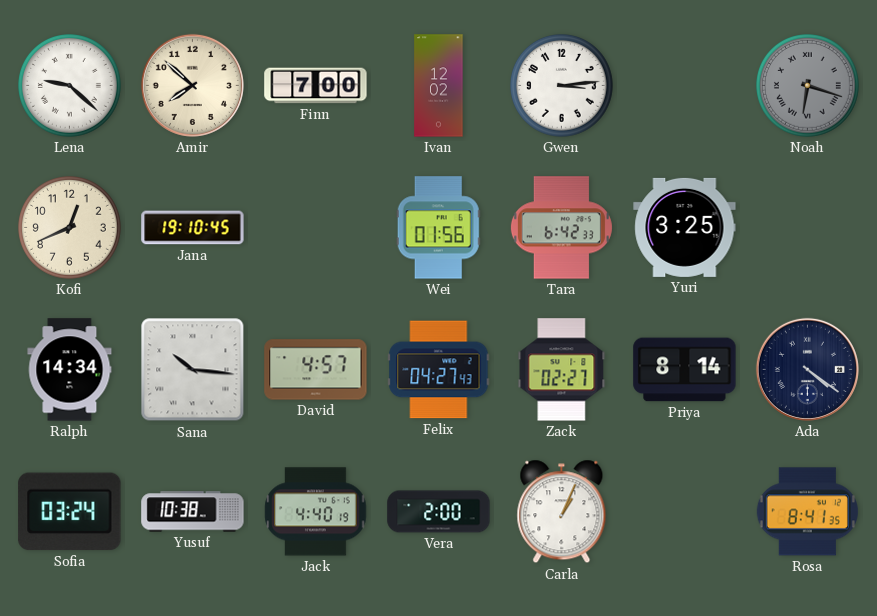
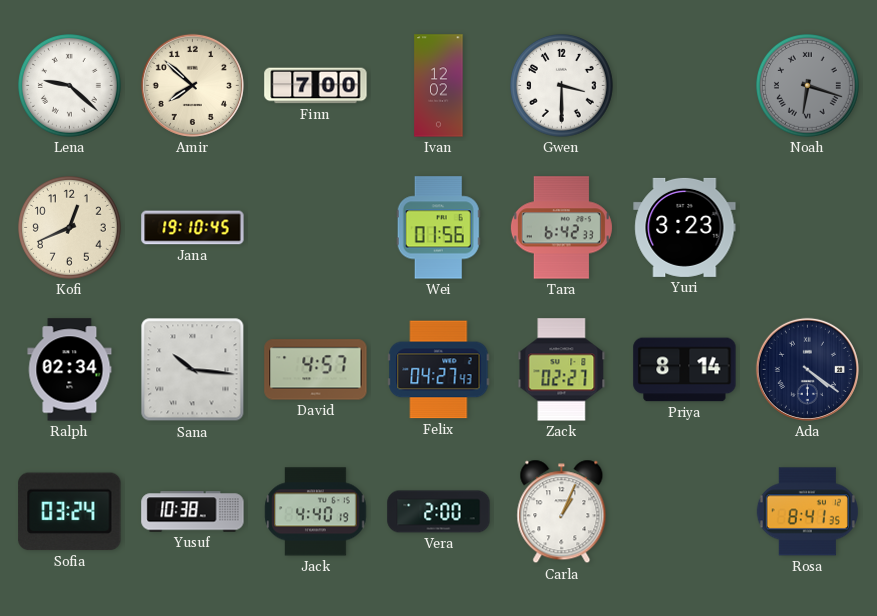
Gwen: 3:14 -> 3:30 (562, 86)
Yuri: 3:25 -> 3:23 (685, 227)
Ralph: 14:34 -> 02:34 (70, 370)
